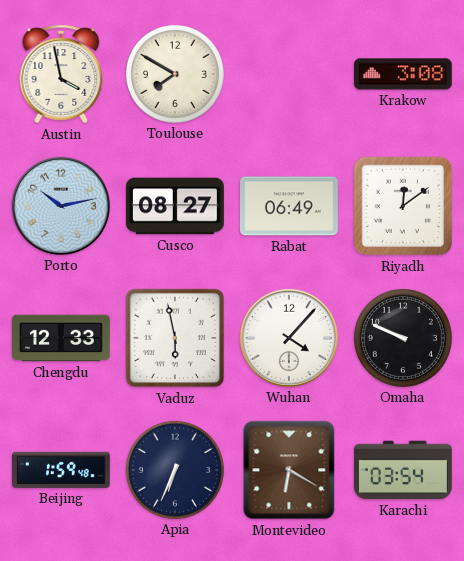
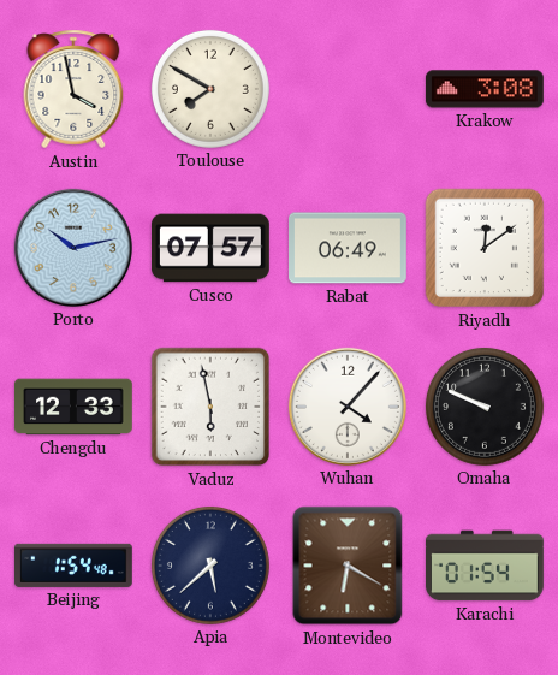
Cusco: 08:27 -> 07:57 (212, 248)
Beijing: 1:59 -> 1:54 (75, 566)
Apia: 6:34 -> 5:38 (210, 566)
Karachi: 03:54 -> 01:54 (486, 566)
